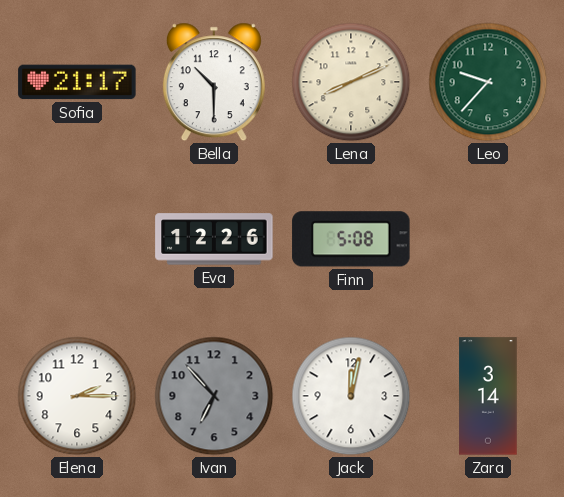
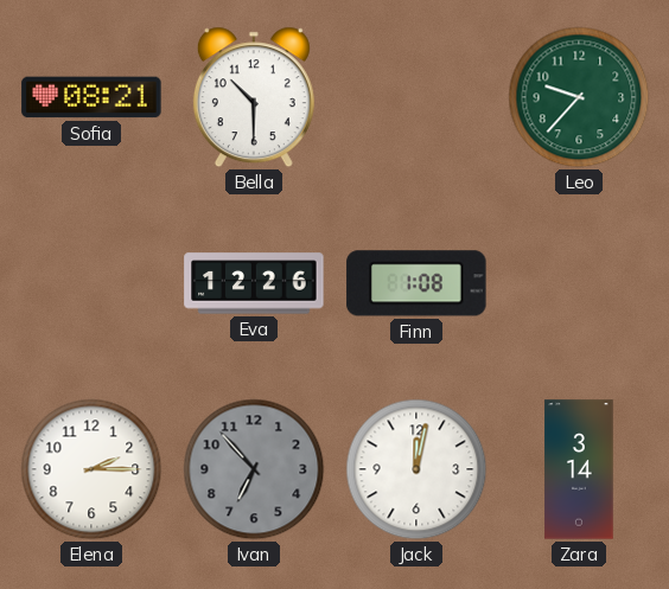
Sofia: 21:17 -> 08:21 (91, 97)
Lena: 8:11 -> none (351, 82)
Finn: 5:08 -> 1:08 (416, 283)
